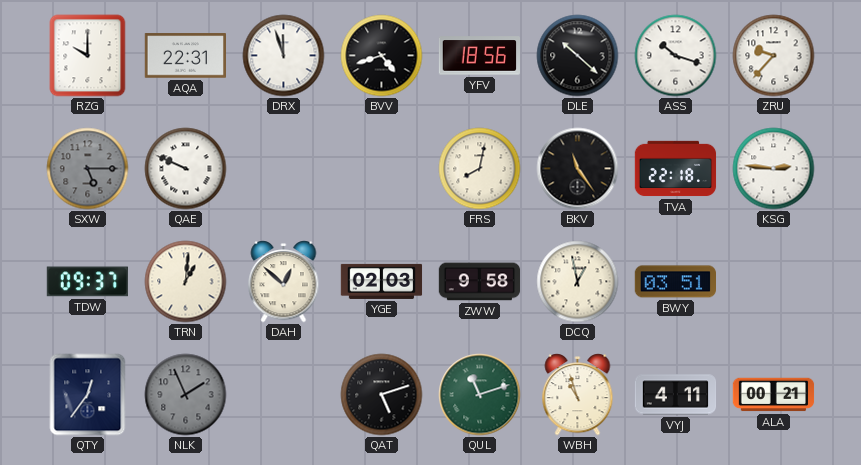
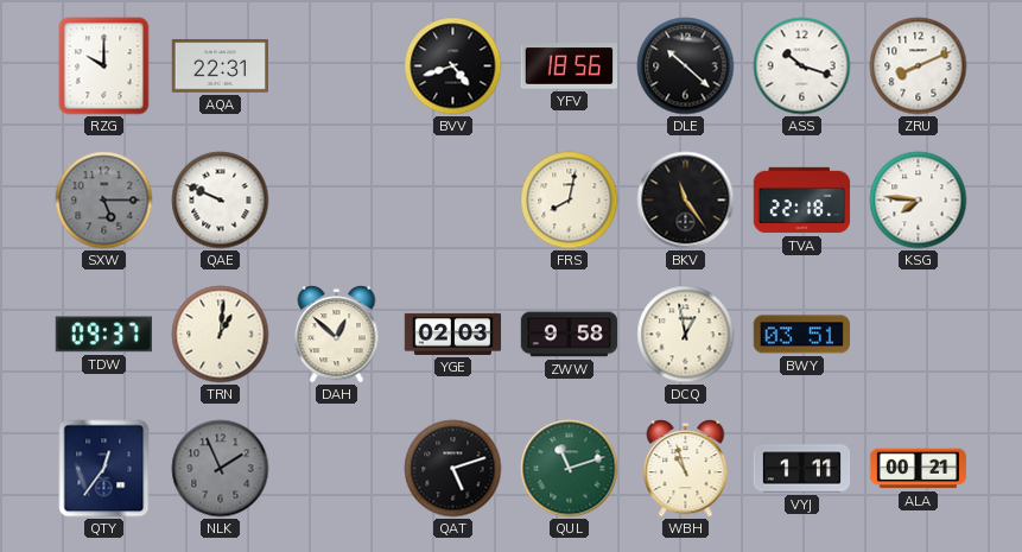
DRX: 11:57 -> none (284, 56)
ZRU: 9:37 -> 8:11 (919, 66)
KSG: 2:46 -> 7:46 (919, 201)
VYJ: 4:11 -> 1:11 (802, 469)
